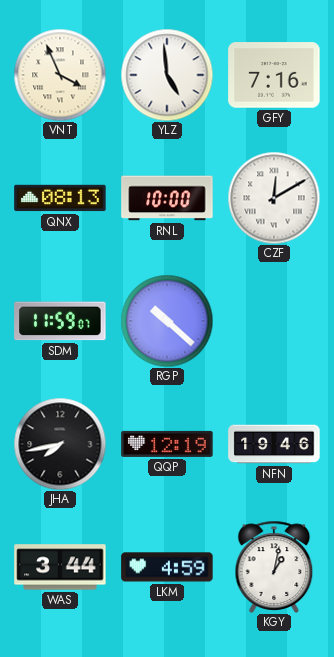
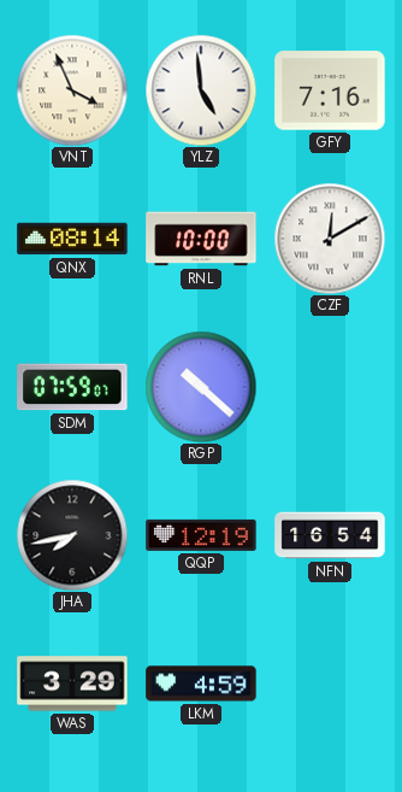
QNX: 08:13 -> 08:14 (72, 239)
SDM: 11:59 -> 07:59 (72, 387)
NFN: 19:46 -> 16:54 (330, 535)
WAS: 3:44 -> 3:29 (72, 684)
KGY: 1:02 -> none (274, 567)
